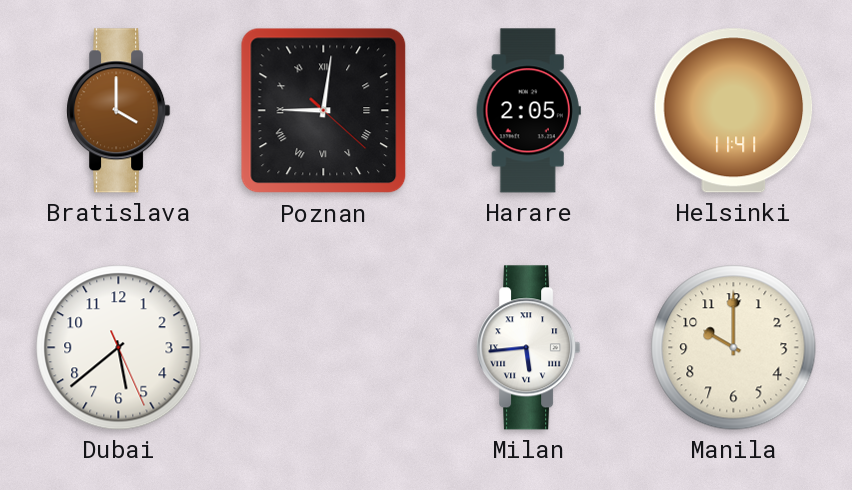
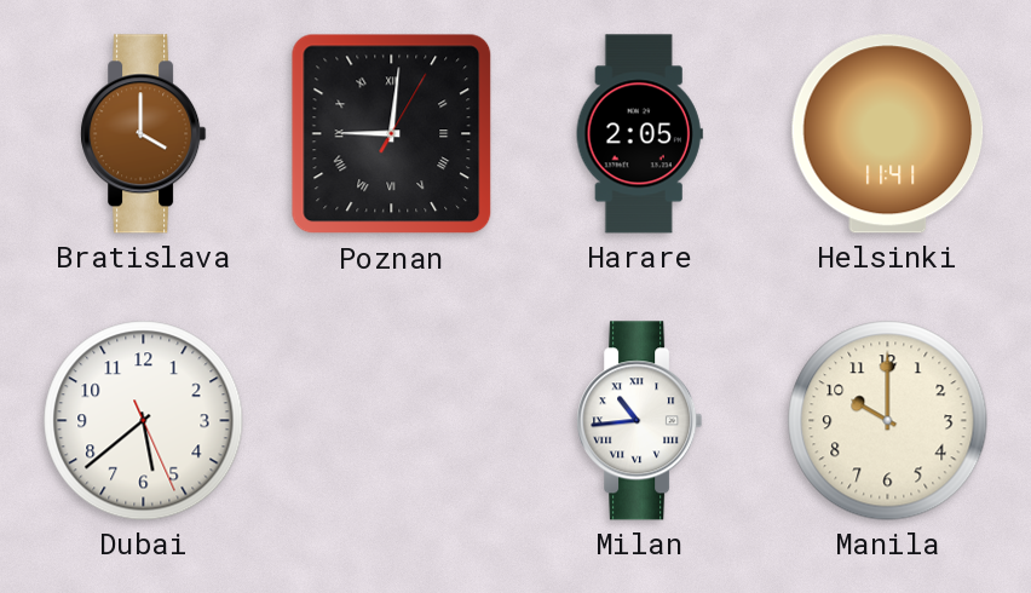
Poznan: 9:01:22 -> 9:01:05 (392, 134)
Milan: 5:44 -> 10:44 (640, 421)
